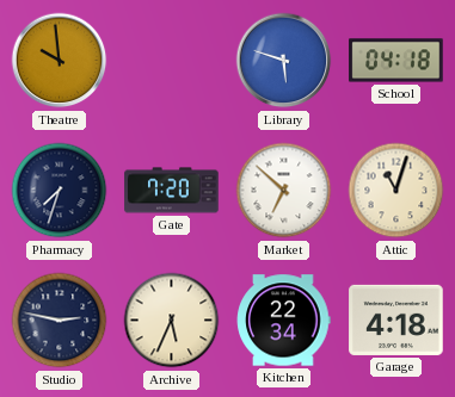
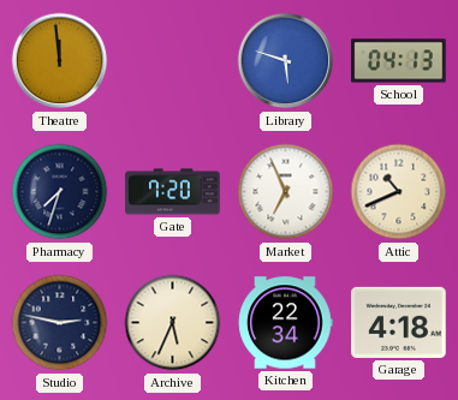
Theatre: 9:59 -> 11:59 (60, 61)
School: 04:18 -> 04:13 (399, 61)
Market: 6:52 -> 6:56 (286, 192)
Attic: 11:03 -> 10:41 (399, 192)
